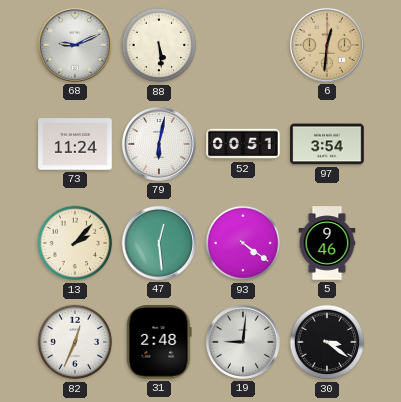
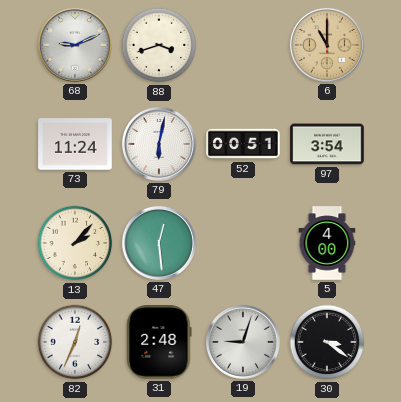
88: 5:29 -> 3:42 (159, 45)
6: 12:31 -> 11:00 (327, 45)
93: 4:21 -> none (243, 243)
5: 9:46 -> 4:00 (327, 243)
19: 9:01 -> 9:03 (243, 342)
